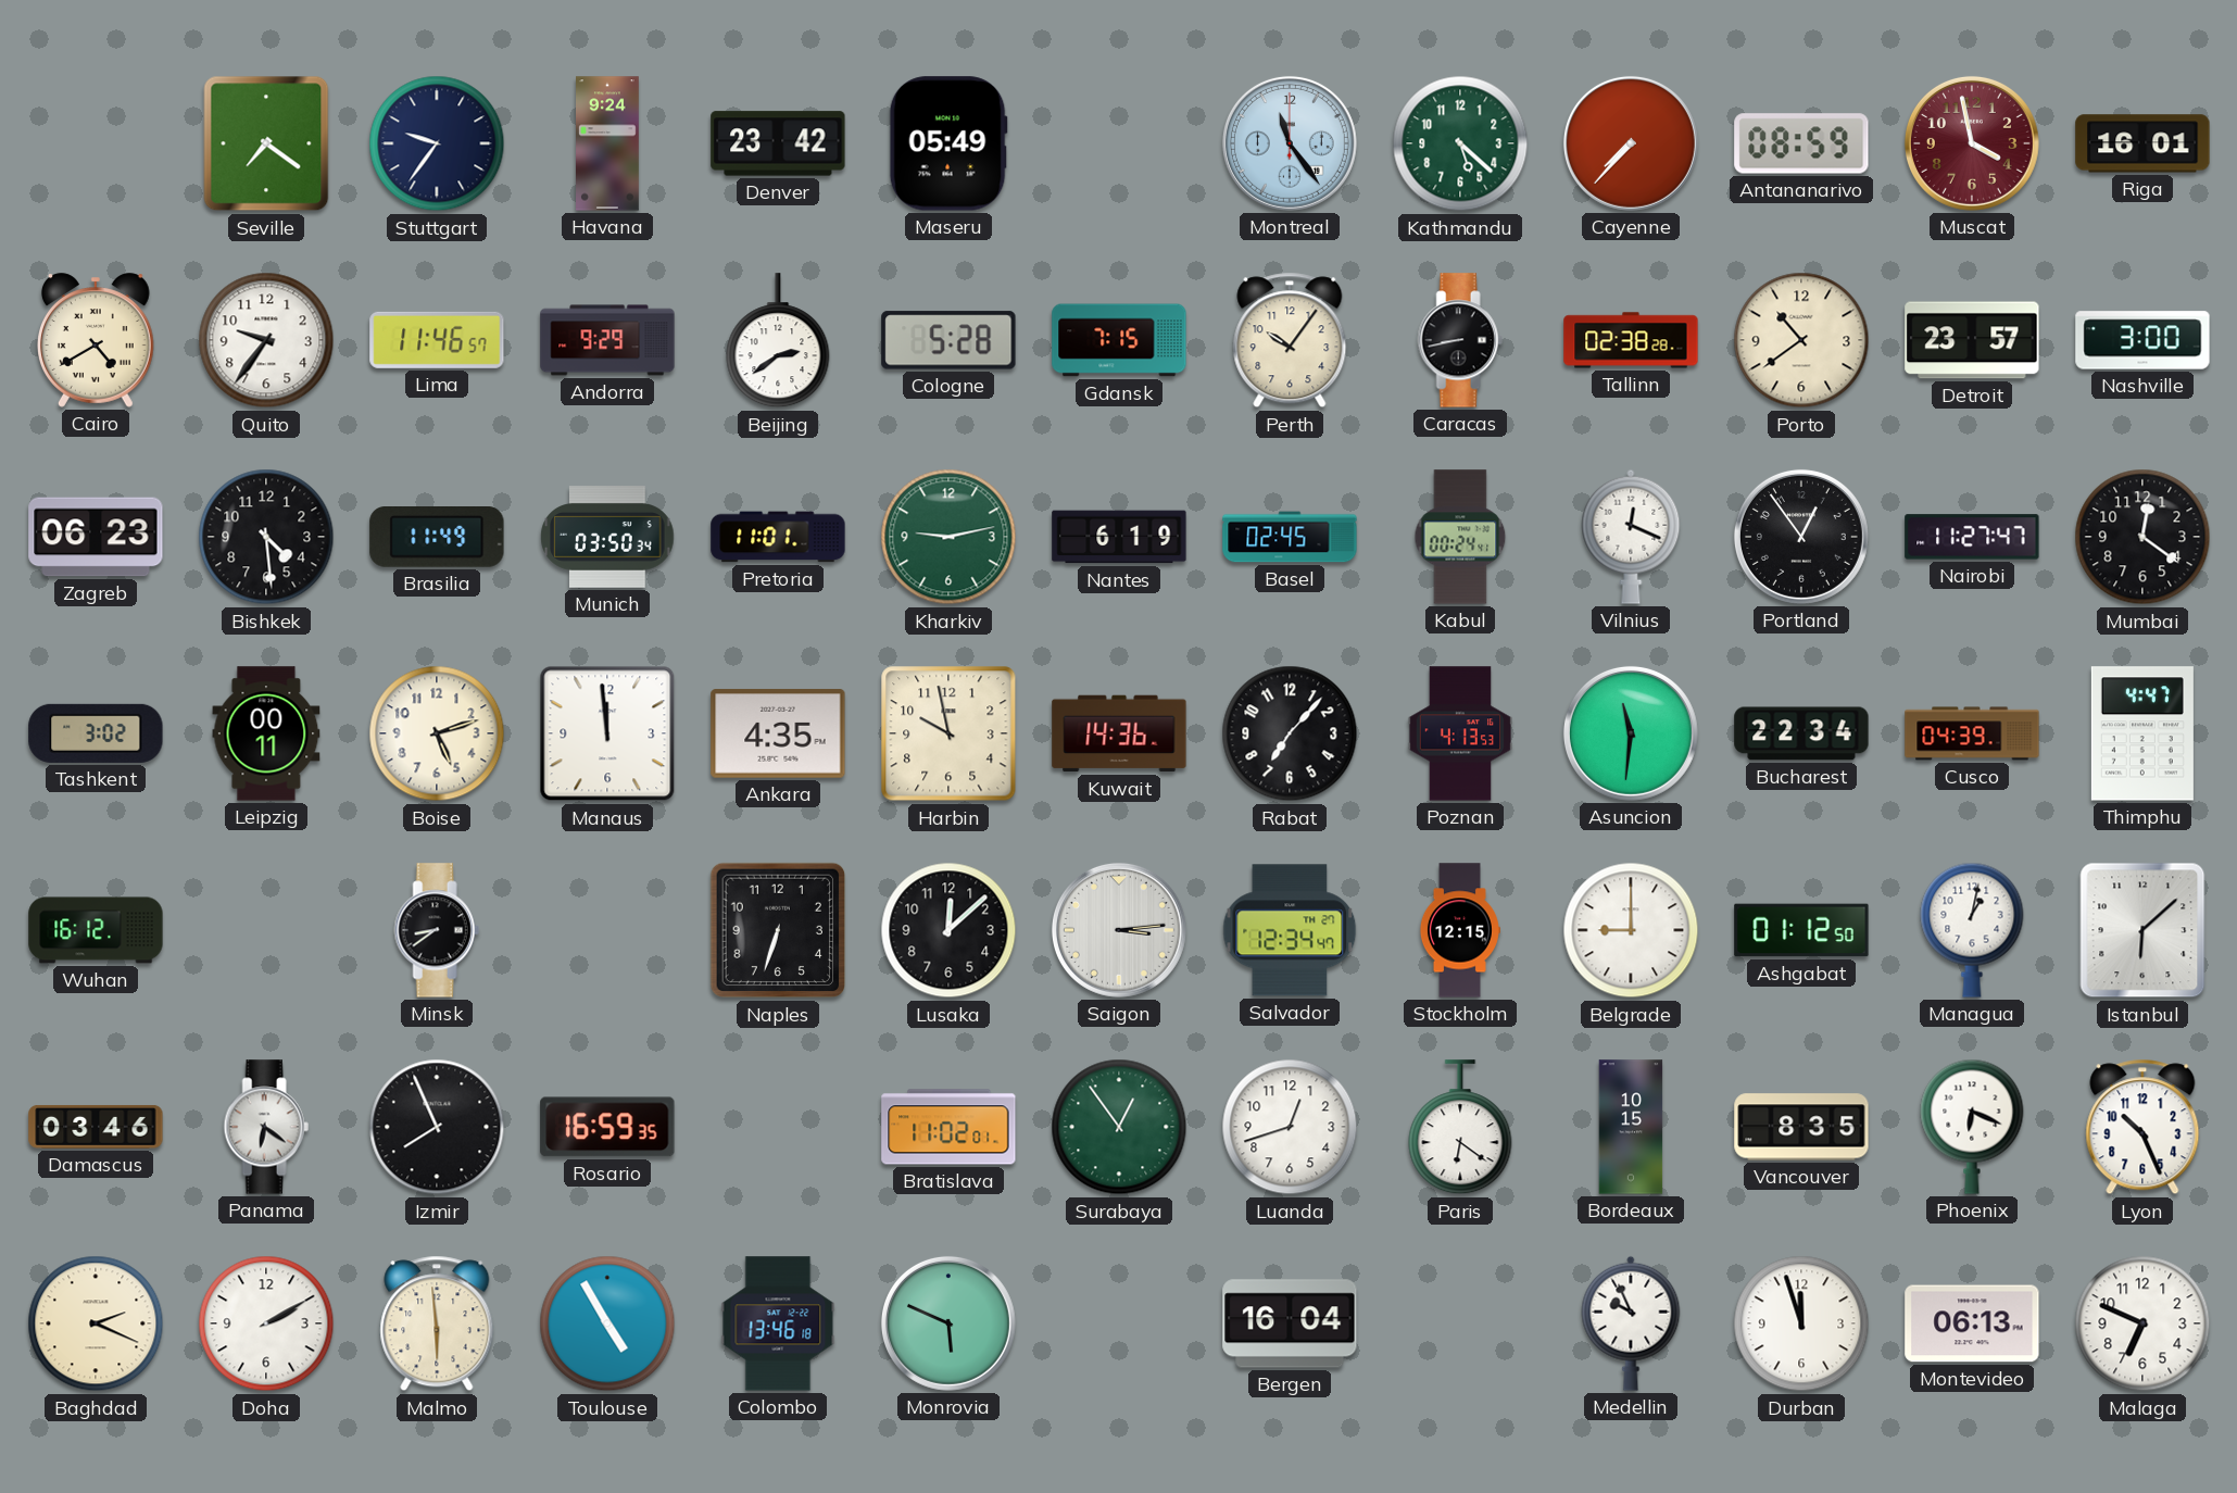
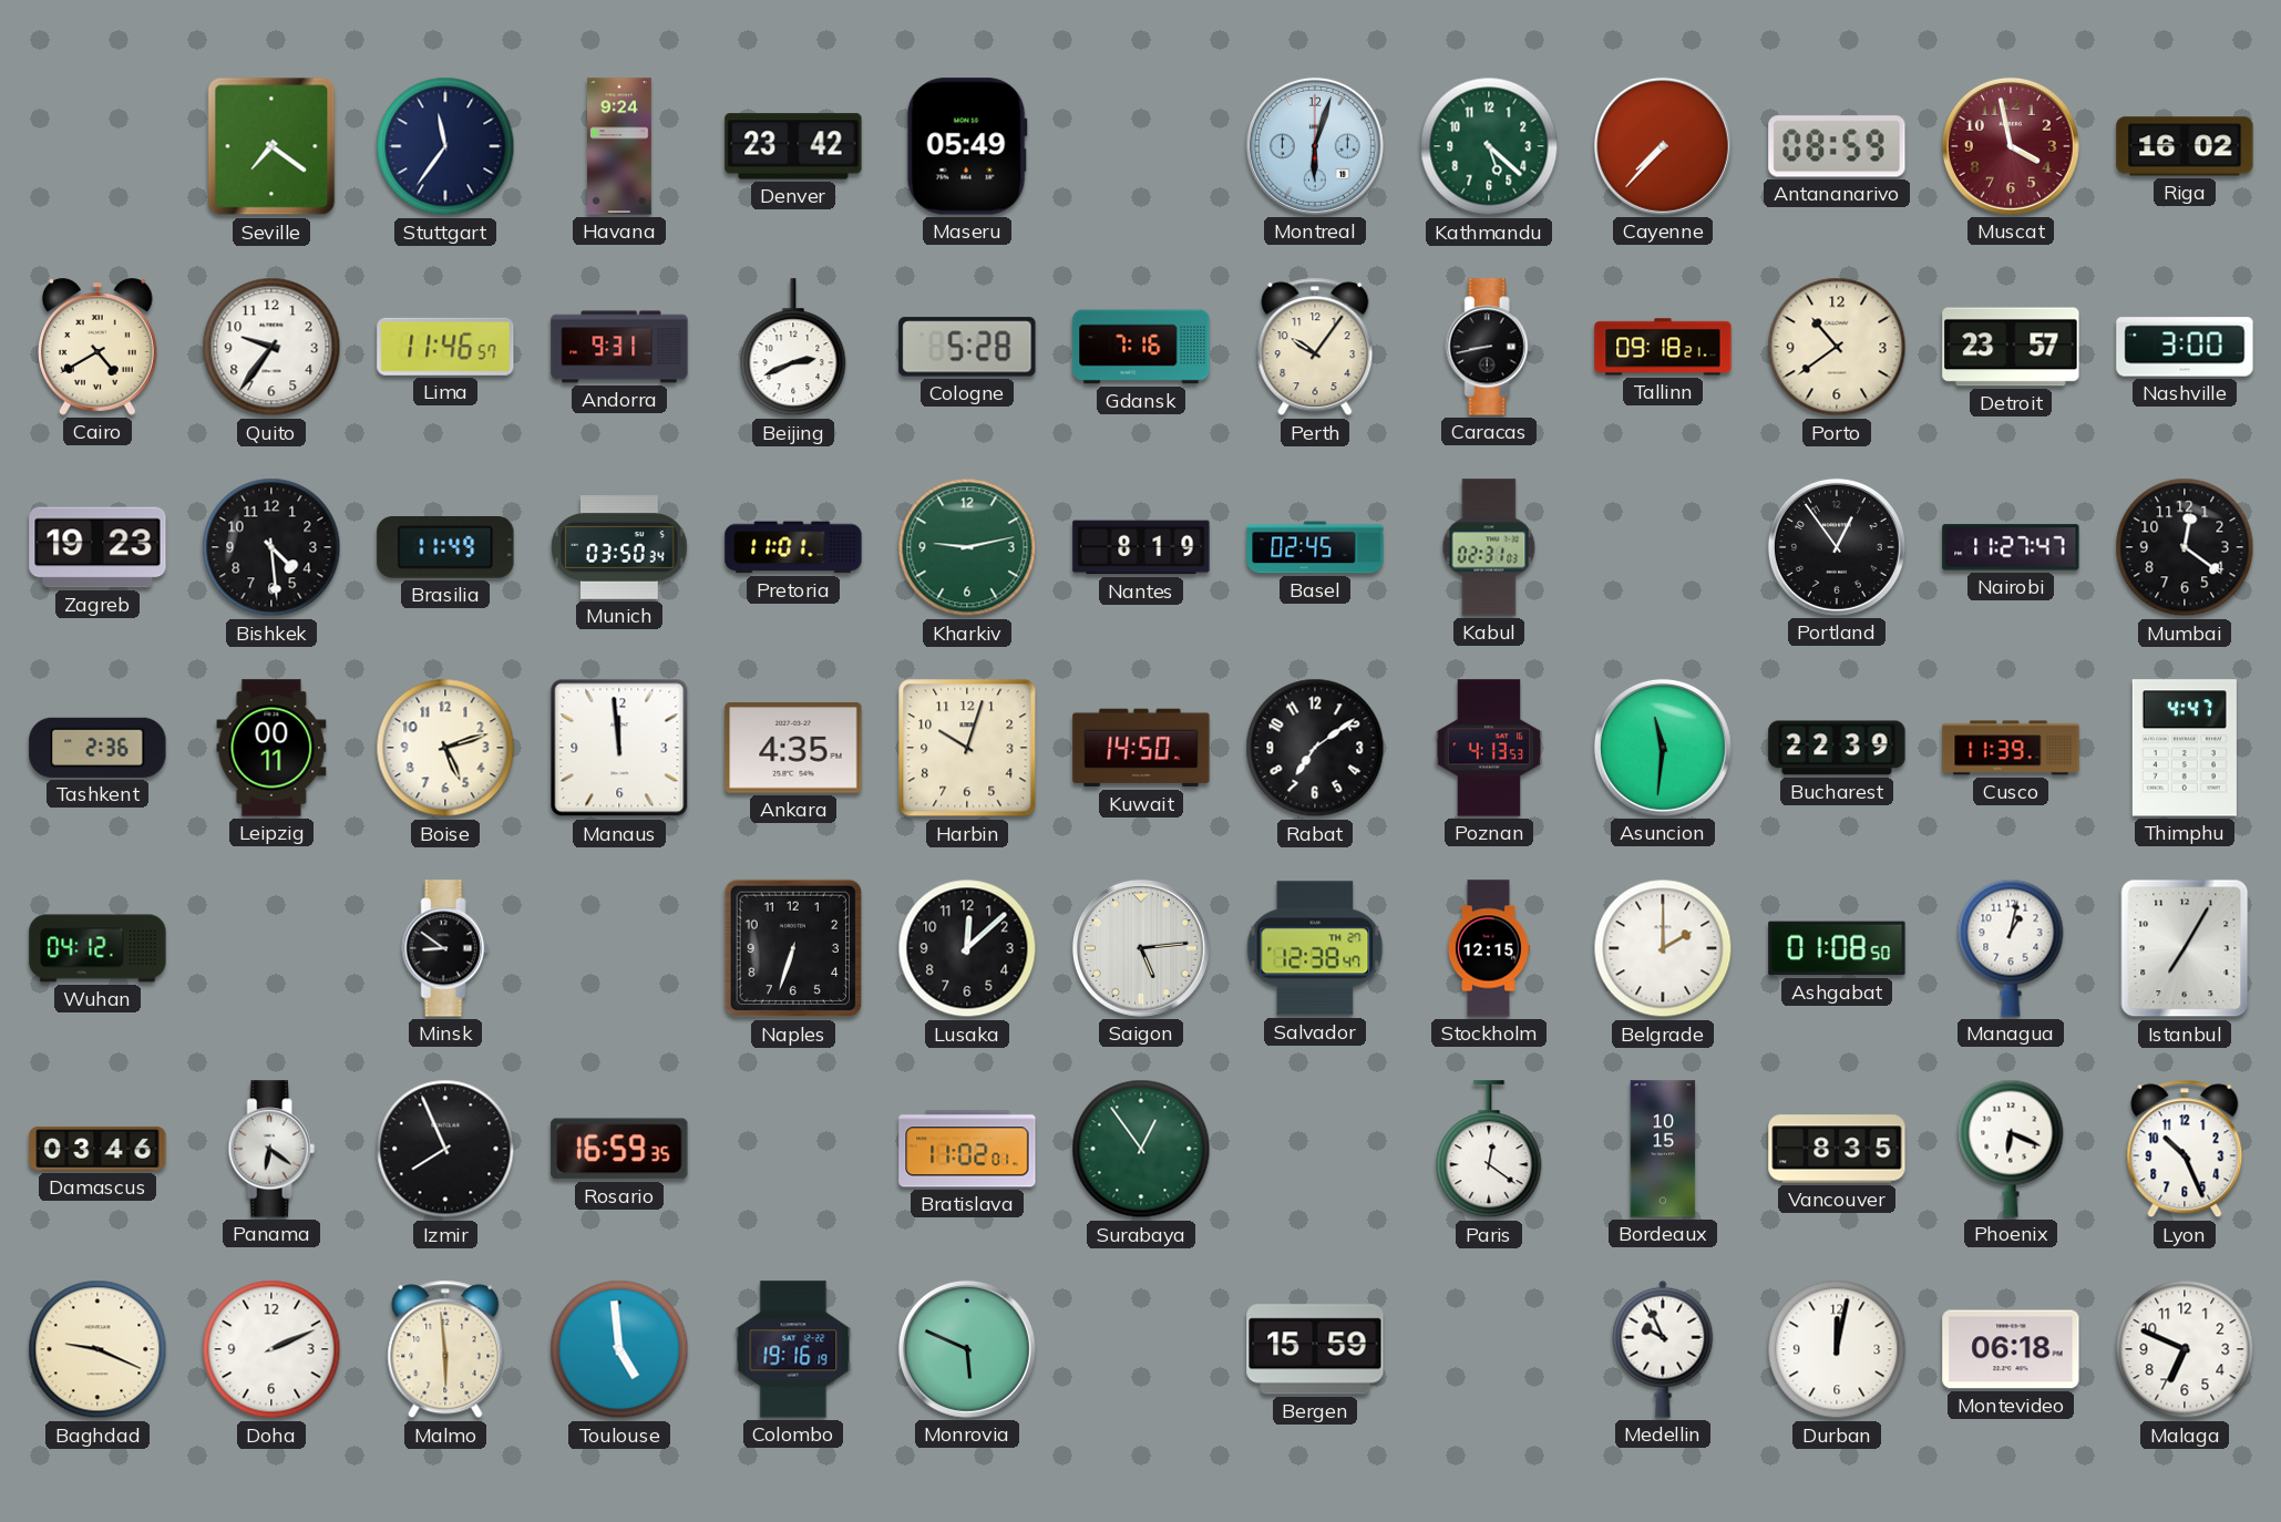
Stuttgart: 9:36 -> 11:36 (445, 146)
Montreal: 11:24 -> 6:03 (1315, 146)
Riga: 16:01 -> 16:02 (2185, 146)
Andorra: 9:29 -> 9:31 (619, 347)
Beijing: 2:39 -> 2:41 (793, 348)
Gdansk: 7:15 -> 7:16 (1141, 347)
Tallinn: 02:38 -> 09:18 (1663, 347)
Zagreb: 06:23 -> 19:23 (97, 547)
Nantes: 6:19 -> 8:19 (1141, 547)
Kabul: 00:24 -> 02:31 (1489, 547)
Vilnius: 12:19 -> none (1631, 537)
Tashkent: 3:02 -> 2:36 (97, 748)
Harbin: 9:58 -> 10:03 (967, 748)
Kuwait: 14:36 -> 14:50 (1141, 748)
Rabat: 7:07 -> 7:09 (1315, 748)
Bucharest: 22:34 -> 22:39 (1837, 748)
Cusco: 04:39 -> 11:39 (2011, 748)
Wuhan: 16:12 -> 04:12 (97, 948)
Minsk: 8:39 -> 8:51 (445, 948)
Saigon: 3:14 -> 5:14 (1141, 948)
Salvador: 12:34 -> 12:38 (1315, 948)
Belgrade: 9:00 -> 2:00 (1663, 948)
Ashgabat: 01:12 -> 01:08 (1837, 948)
Istanbul: 6:08 -> 7:05 (2185, 948)
Luanda: 12:42 -> none (1290, 1127)
Paris: 6:21 -> 12:21 (1489, 1150)
Baghdad: 2:19 -> 9:19 (97, 1349)
Doha: 2:10 -> 2:11 (271, 1349)
Toulouse: 4:55 -> 4:59 (619, 1349)
Colombo: 13:46 -> 19:16 (793, 1349)
Bergen: 16:04 -> 15:59 (1315, 1349)
Durban: 11:57 -> 12:02 (1837, 1349)
Montevideo: 06:13 -> 06:18 (2011, 1349)
